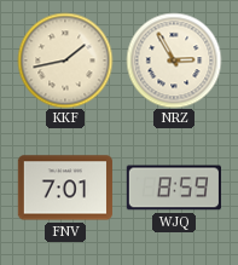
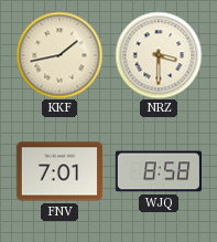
NRZ: 2:55 -> 3:30 (159, 55)
WJQ: 8:59 -> 8:58 (159, 171)
